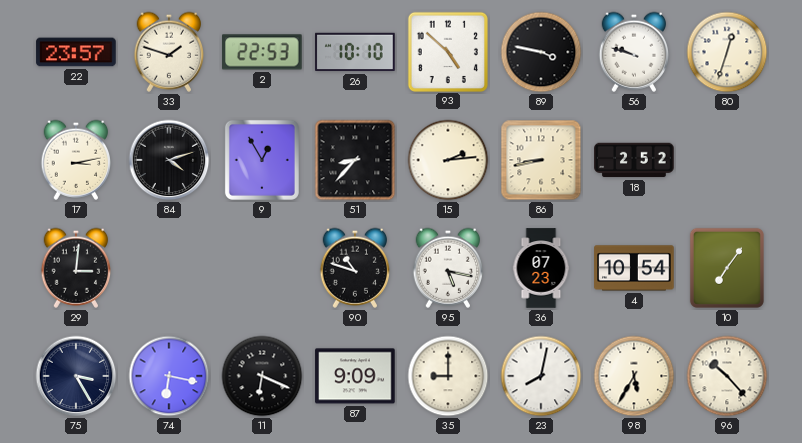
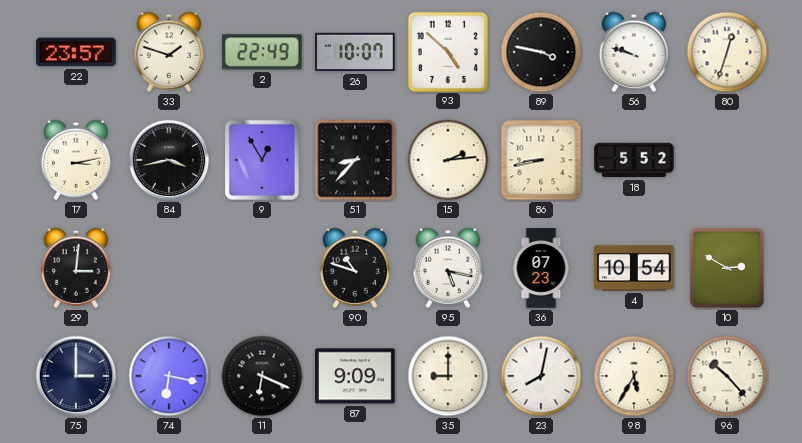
2: 22:53 -> 22:49 (262, 52)
26: 10:10 -> 10:07 (355, 52)
84: 4:12 -> 3:43 (169, 160)
18: 2:52 -> 5:52 (634, 160)
10: 7:06 -> 2:50 (727, 268)
75: 3:25 -> 3:00 (76, 376)
